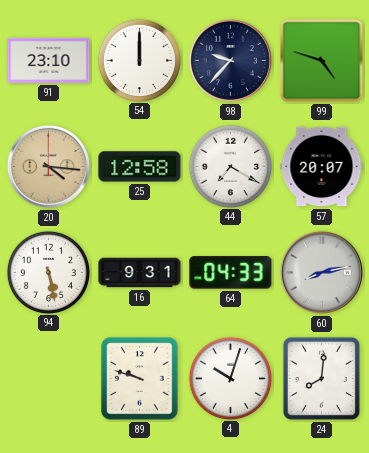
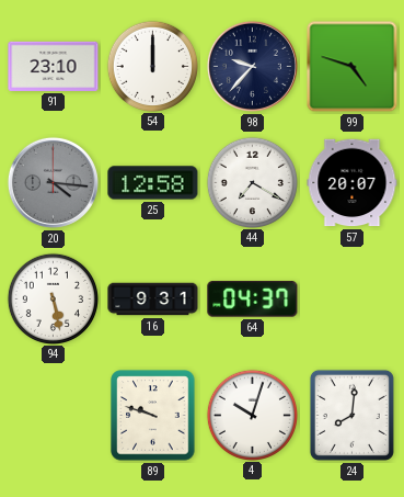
20 dial: champagne -> grey (53, 182)
64: 04:33 -> 04:37 (253, 300)
60: 8:13 -> none (321, 272)
